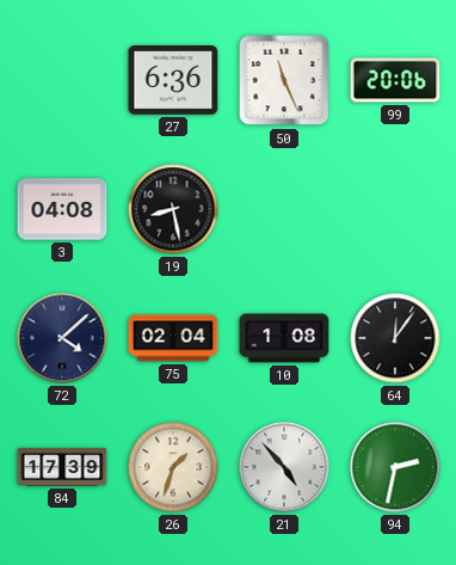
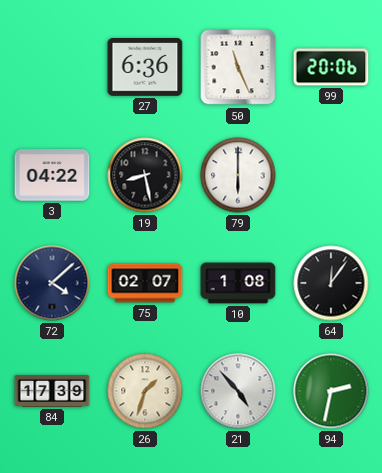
3: 04:08 -> 04:22 (52, 175)
79: none -> 6:00 (238, 175)
75: 02:04 -> 02:07 (145, 283)
